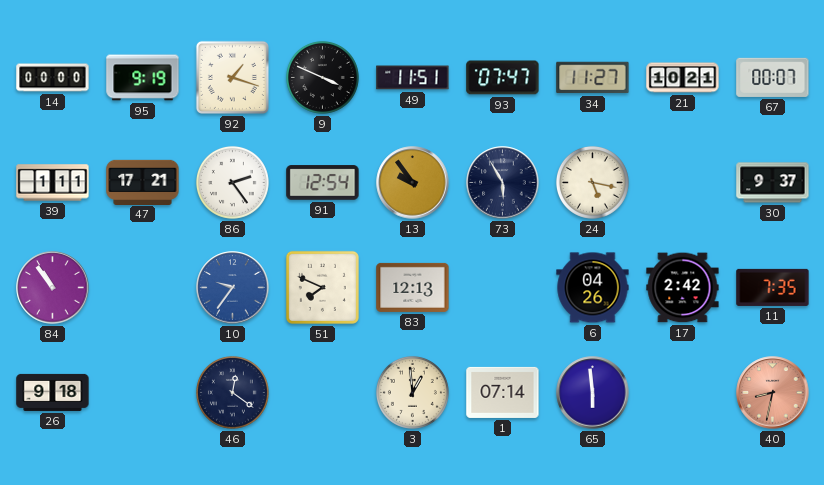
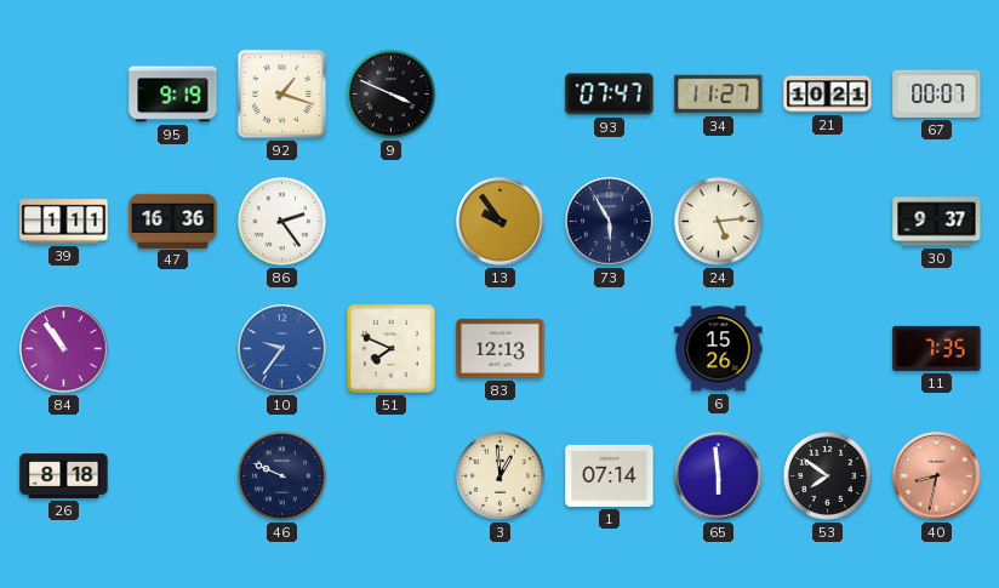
14: 00:00 -> none (53, 78)
49: 11:51 -> none (413, 78)
47: 17:21 -> 16:36 (173, 221)
91: 12:54 -> none (323, 183)
24: 5:17 -> 5:14 (718, 221)
6: 04:26 -> 15:26 (719, 349)
17: 2:42 -> none (683, 288)
26: 9:18 -> 8:18 (64, 475)
46: 12:21 -> 9:49 (281, 475)
53: none -> 7:51 (827, 475)
